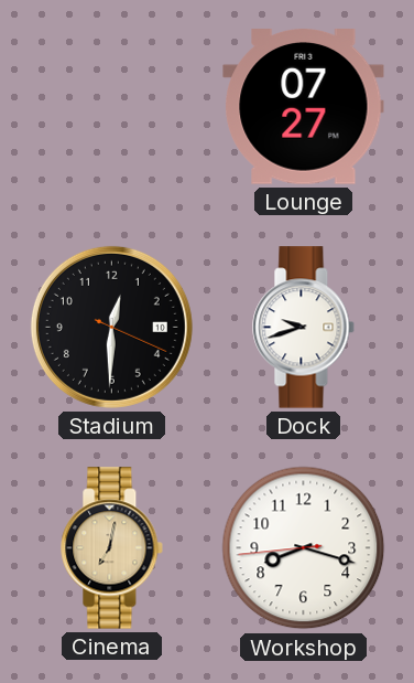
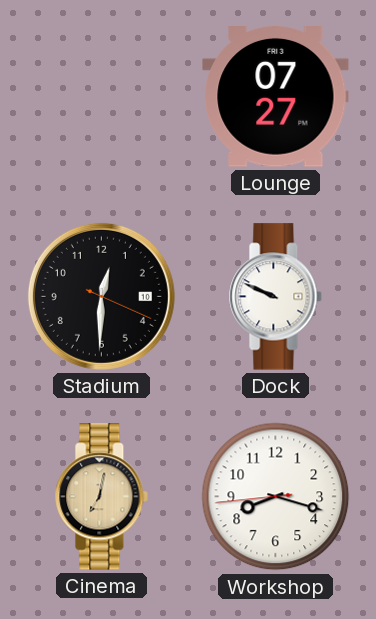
Dock: 9:42 -> 9:49 (276, 297)
